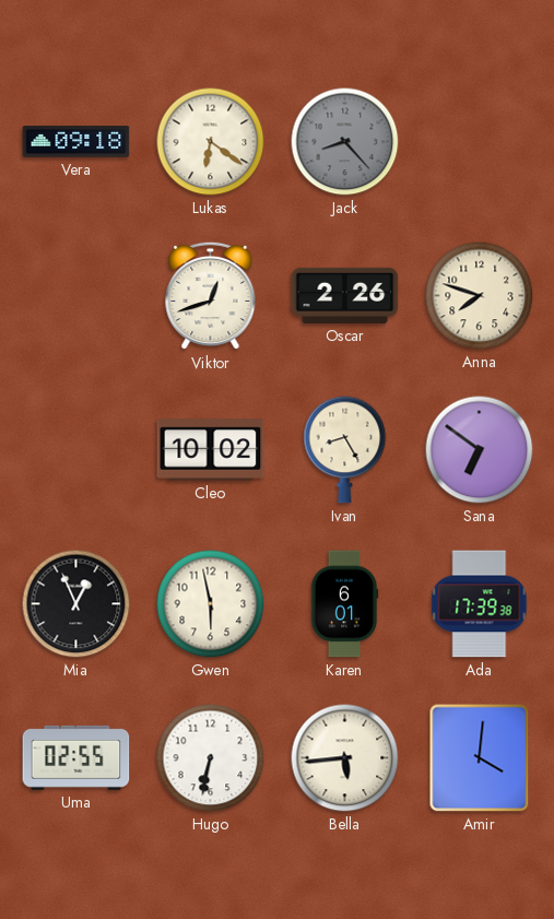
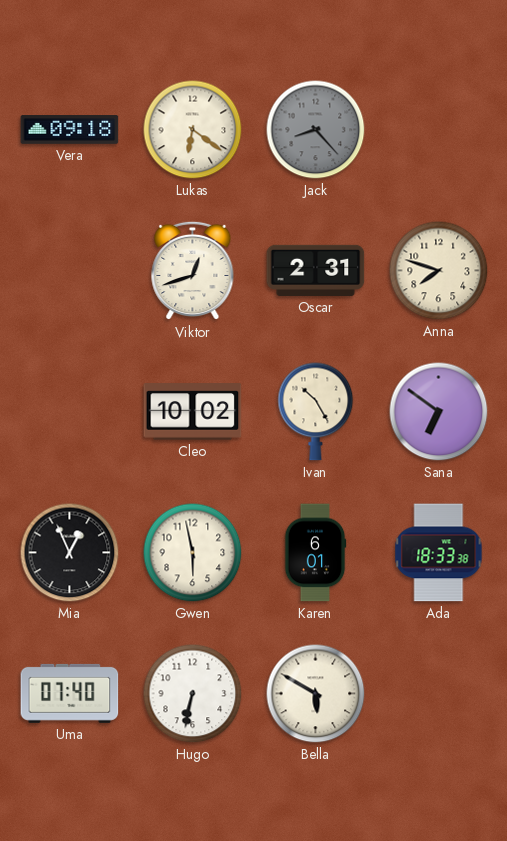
Oscar: 2:26 -> 2:31 (316, 270)
Ivan: 8:25 -> 10:25 (316, 412)
Ada: 17:39 -> 18:33 (439, 553)
Uma: 02:55 -> 07:40 (70, 693)
Bella: 5:44 -> 5:50 (316, 694)
Amir: 4:01 -> none (480, 758)
